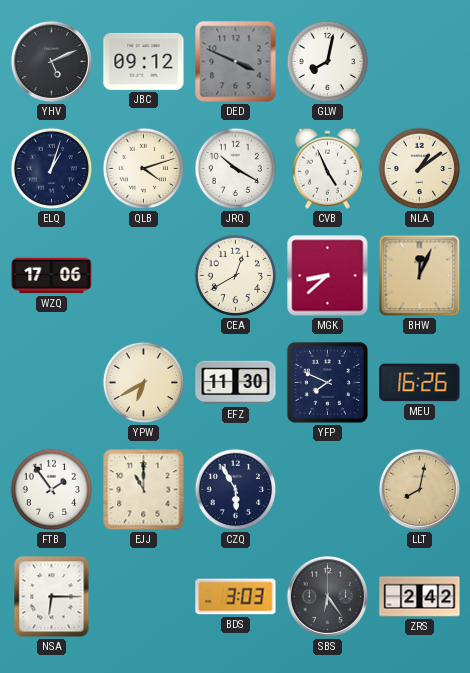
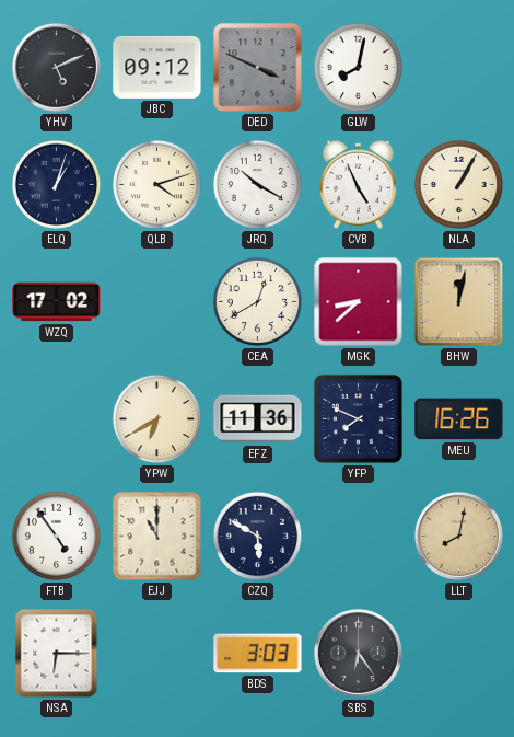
NLA: 1:09 -> 1:05 (459, 185)
WZQ: 17:06 -> 17:02 (57, 302)
BHW: 12:04 -> 12:02 (459, 302)
EFZ: 11:30 -> 11:36 (258, 419)
FTB: 1:54 -> 4:54 (57, 537)
CZQ: 5:55 -> 5:50 (258, 537)
ZRS: 2:42 -> none (420, 597)
